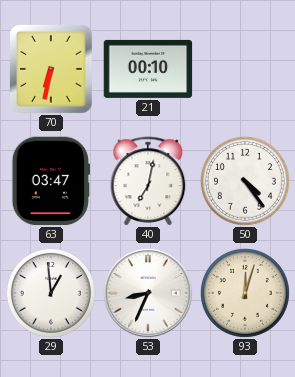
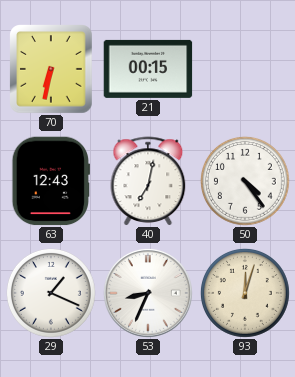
21: 00:10 -> 00:15 (148, 69)
63: 03:47 -> 12:43 (50, 181)
29: 12:59 -> 1:19 (51, 293)
